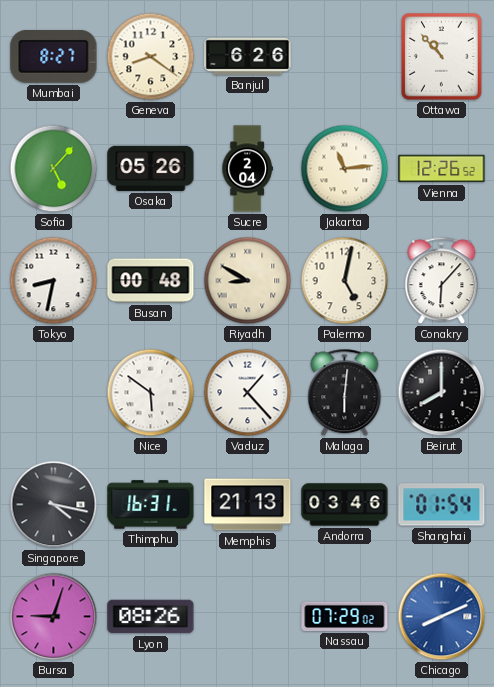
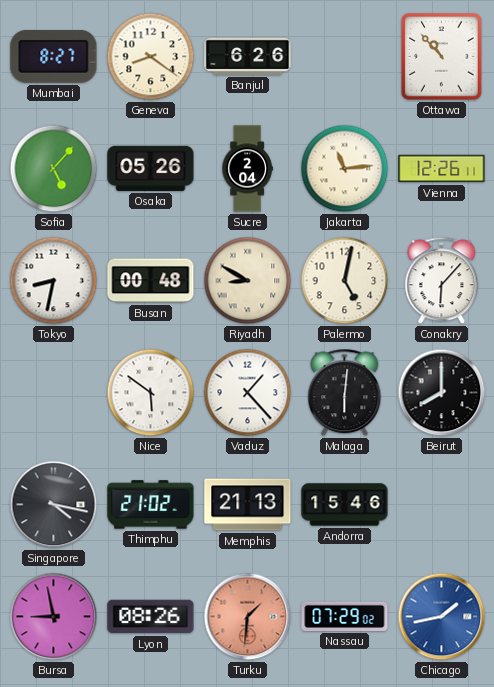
Vienna: 12:26:52 -> 12:26:11 (442, 169)
Thimphu: 16:31 -> 21:02 (151, 505)
Andorra: 03:46 -> 15:46 (345, 505)
Shanghai: 01:54 -> none (442, 505)
Bursa: 9:03 -> 8:58 (54, 617)
Turku: none -> 1:31 (248, 617)
Chicago: 8:11 -> 1:43 (442, 617)
